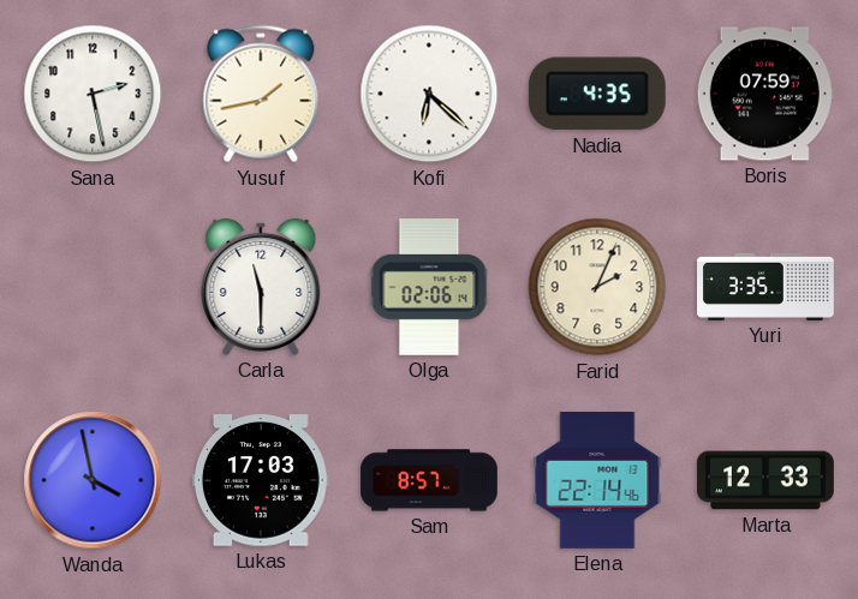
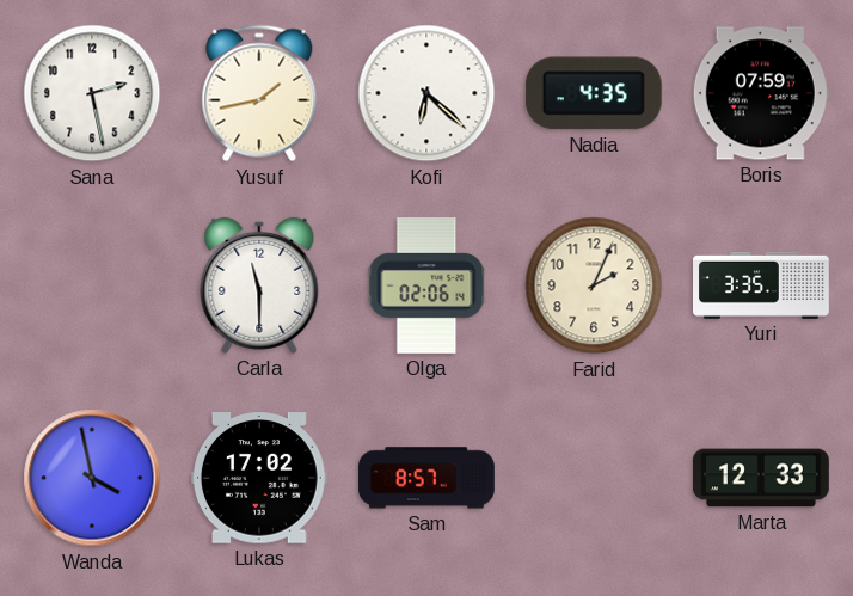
Lukas: 17:03 -> 17:02 (259, 478)
Elena: 22:14 -> none (597, 481)
